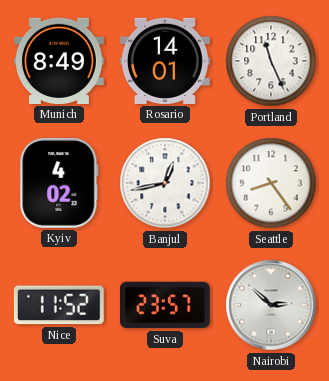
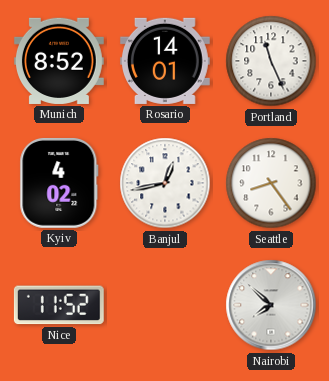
Munich: 8:49 -> 8:52 (59, 61)
Suva: 23:57 -> none (165, 305)
Nairobi: 2:52 -> 7:52 (271, 305)
